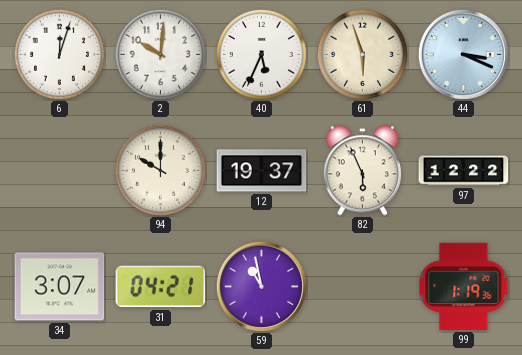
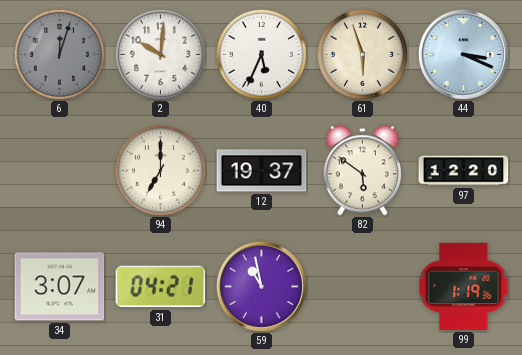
6 dial: white -> grey (59, 54)
94: 10:00 -> 7:00 (160, 170)
82: 5:56 -> 5:51 (362, 171)
97: 12:22 -> 12:20 (464, 171)
